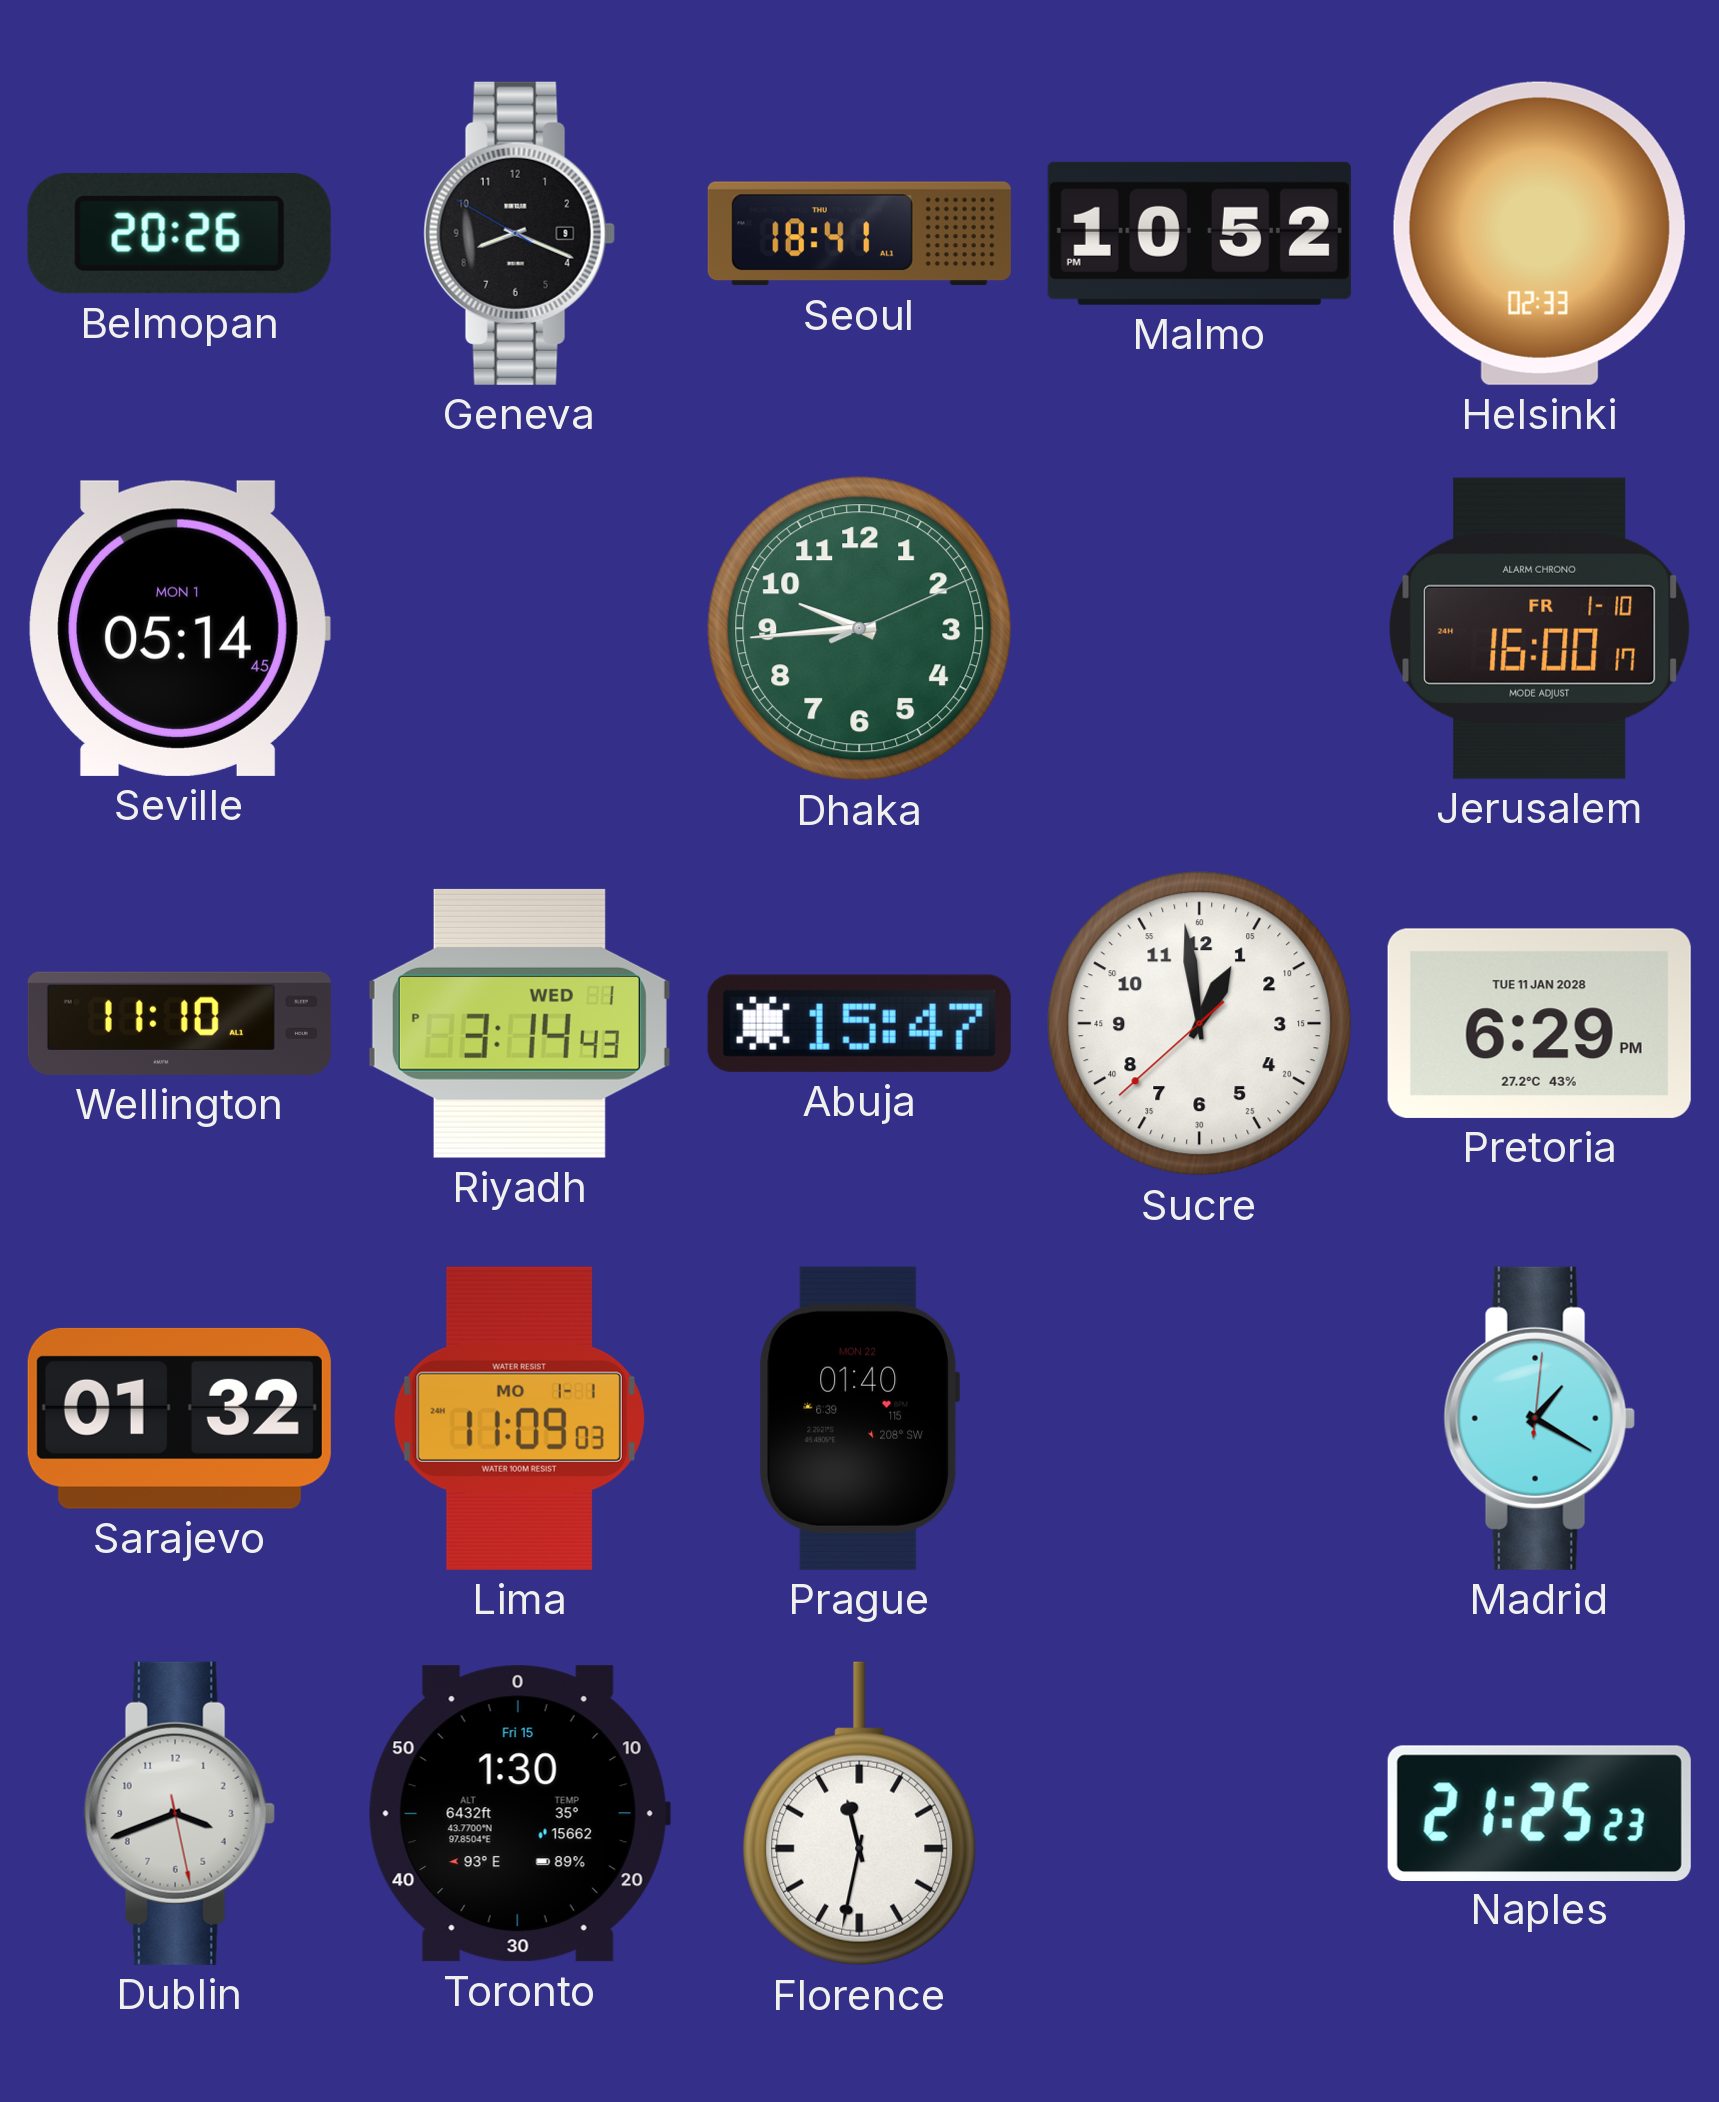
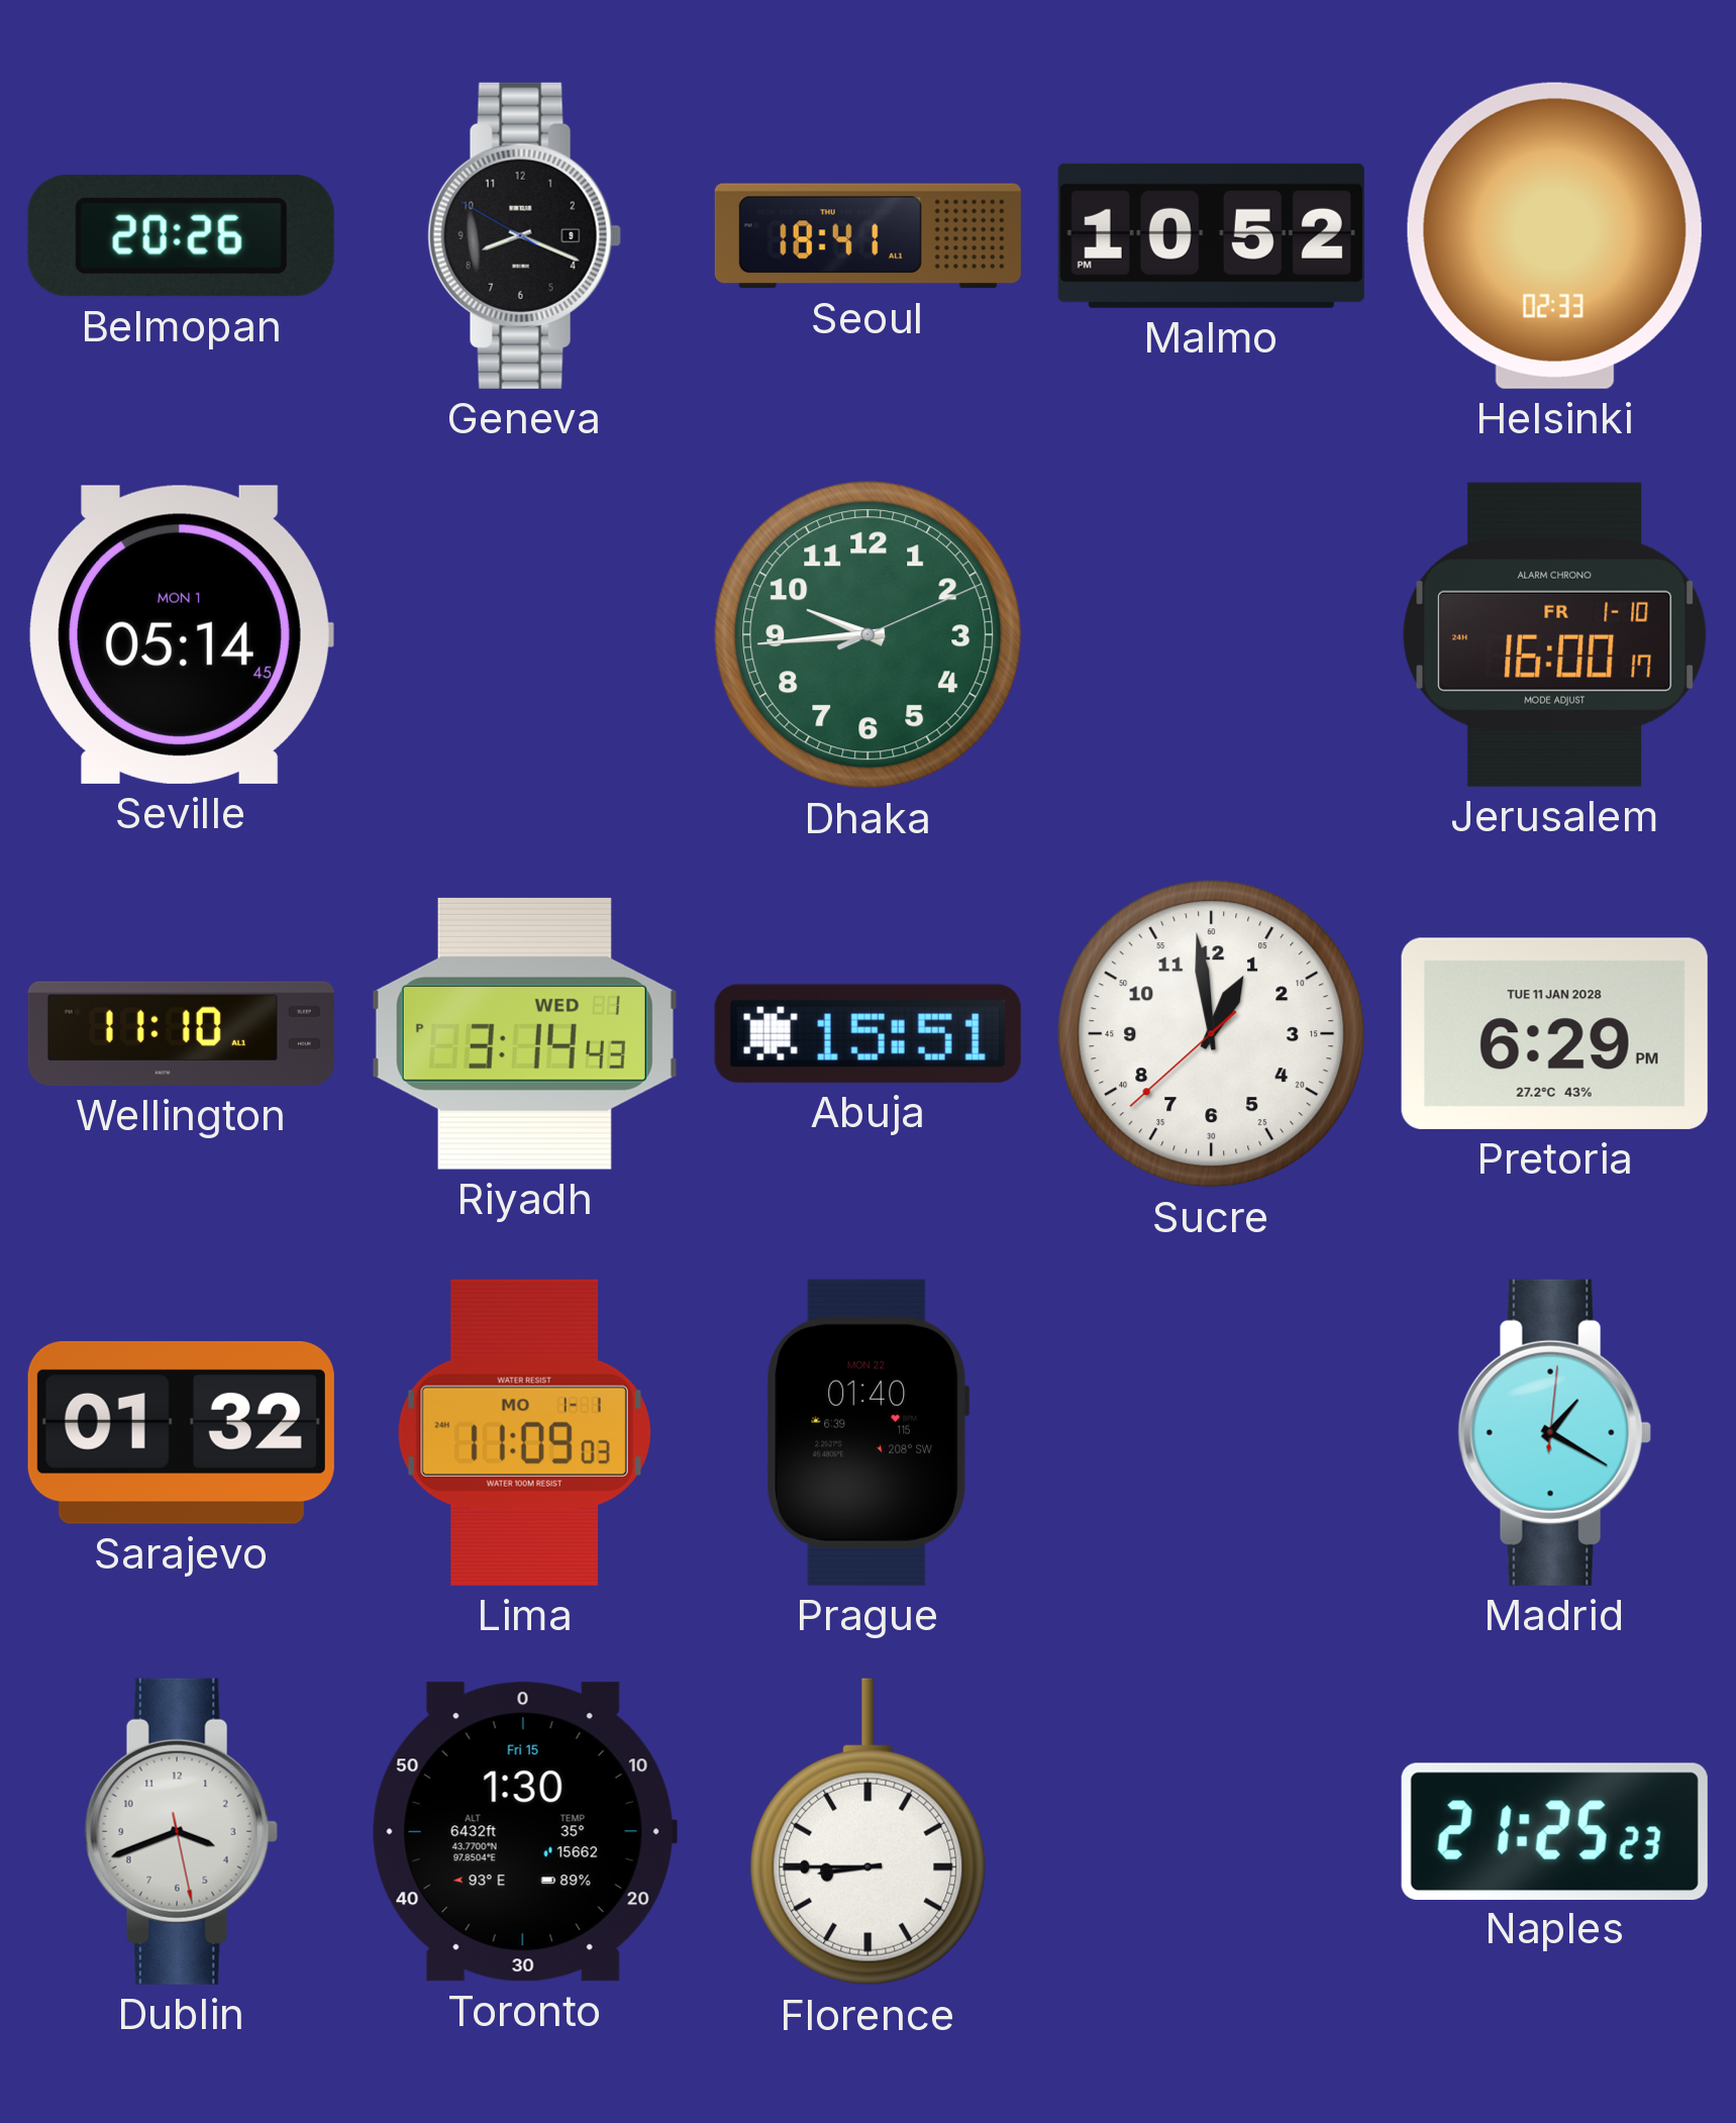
Abuja: 15:47 -> 15:51 (867, 1033)
Florence: 11:32 -> 8:45 (869, 1832)
